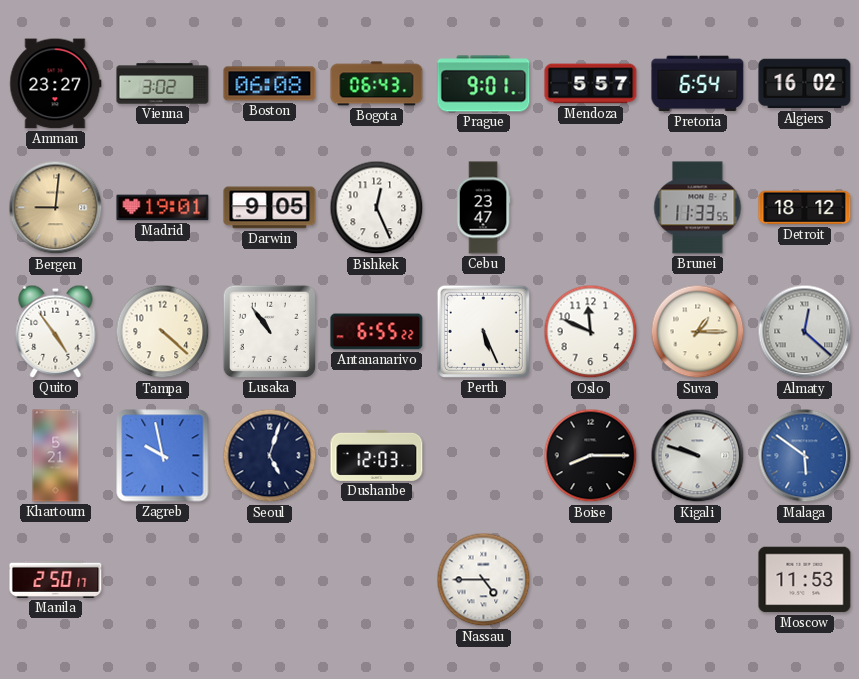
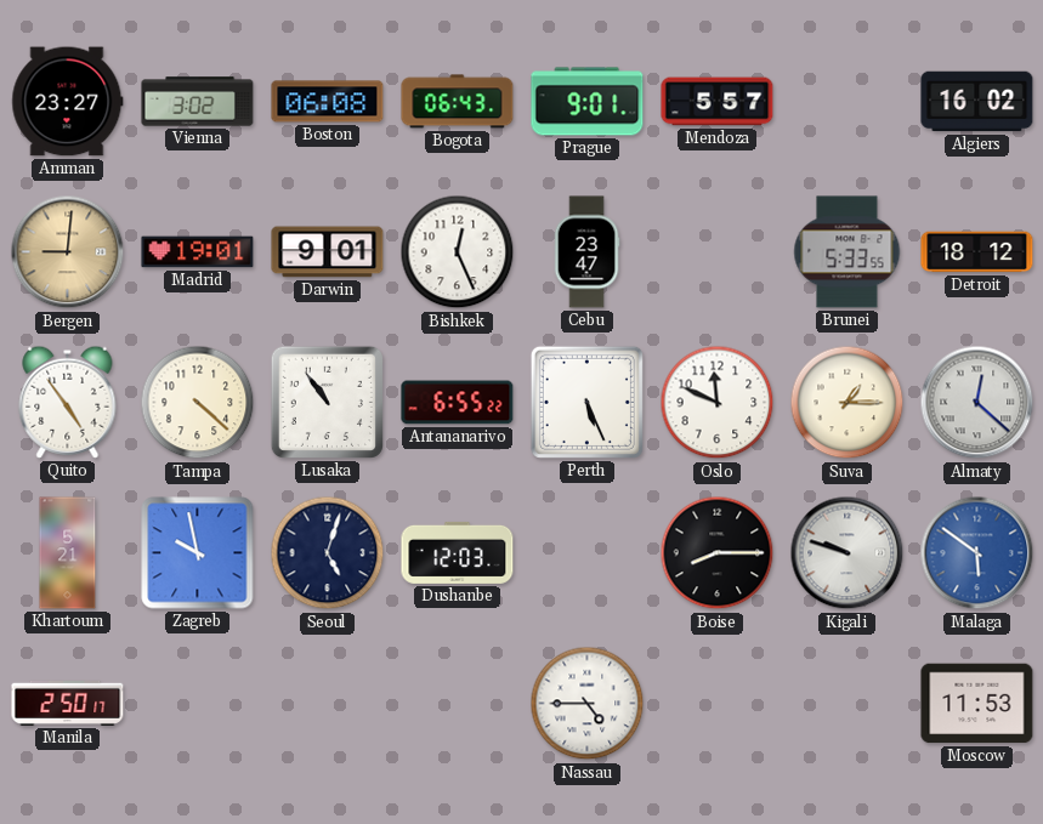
Pretoria: 6:54 -> none (698, 84)
Darwin: 9:05 -> 9:01 (328, 252)
Brunei: 11:33 -> 5:33 (848, 252)
